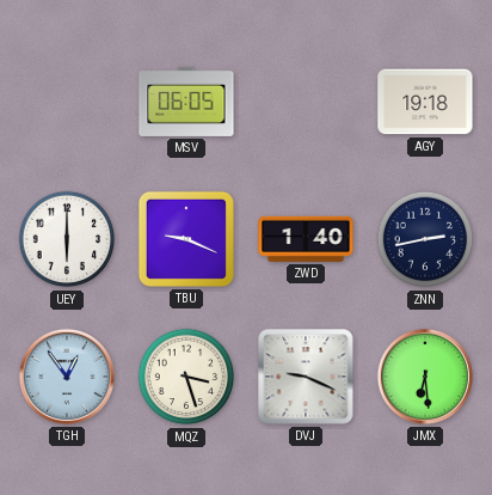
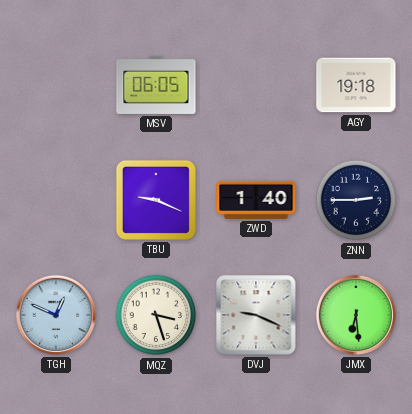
UEY: 6:00 -> none (67, 239)
ZNN: 2:43 -> 2:45 (356, 200)
TGH: 12:54 -> 12:49 (56, 315)
